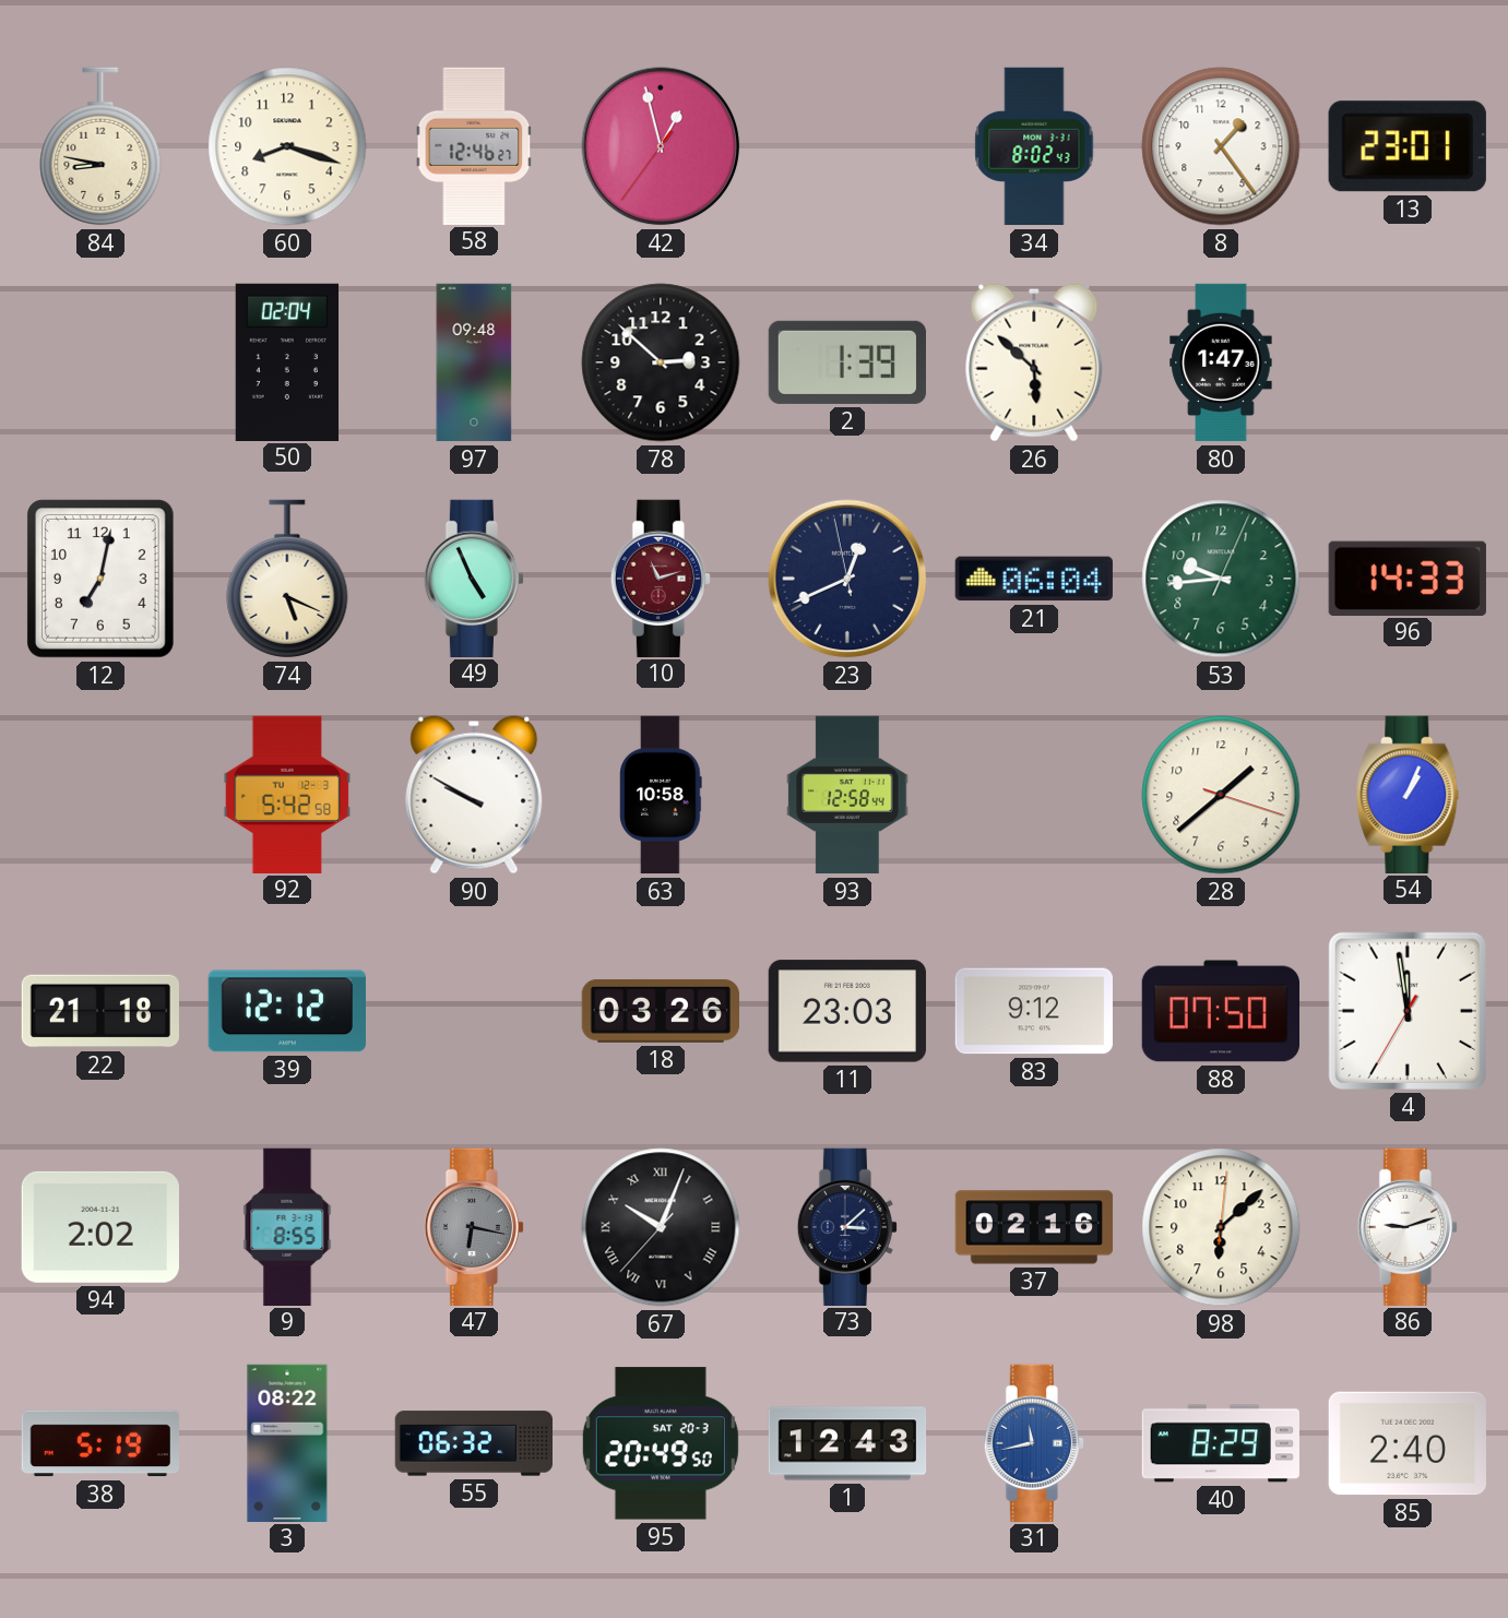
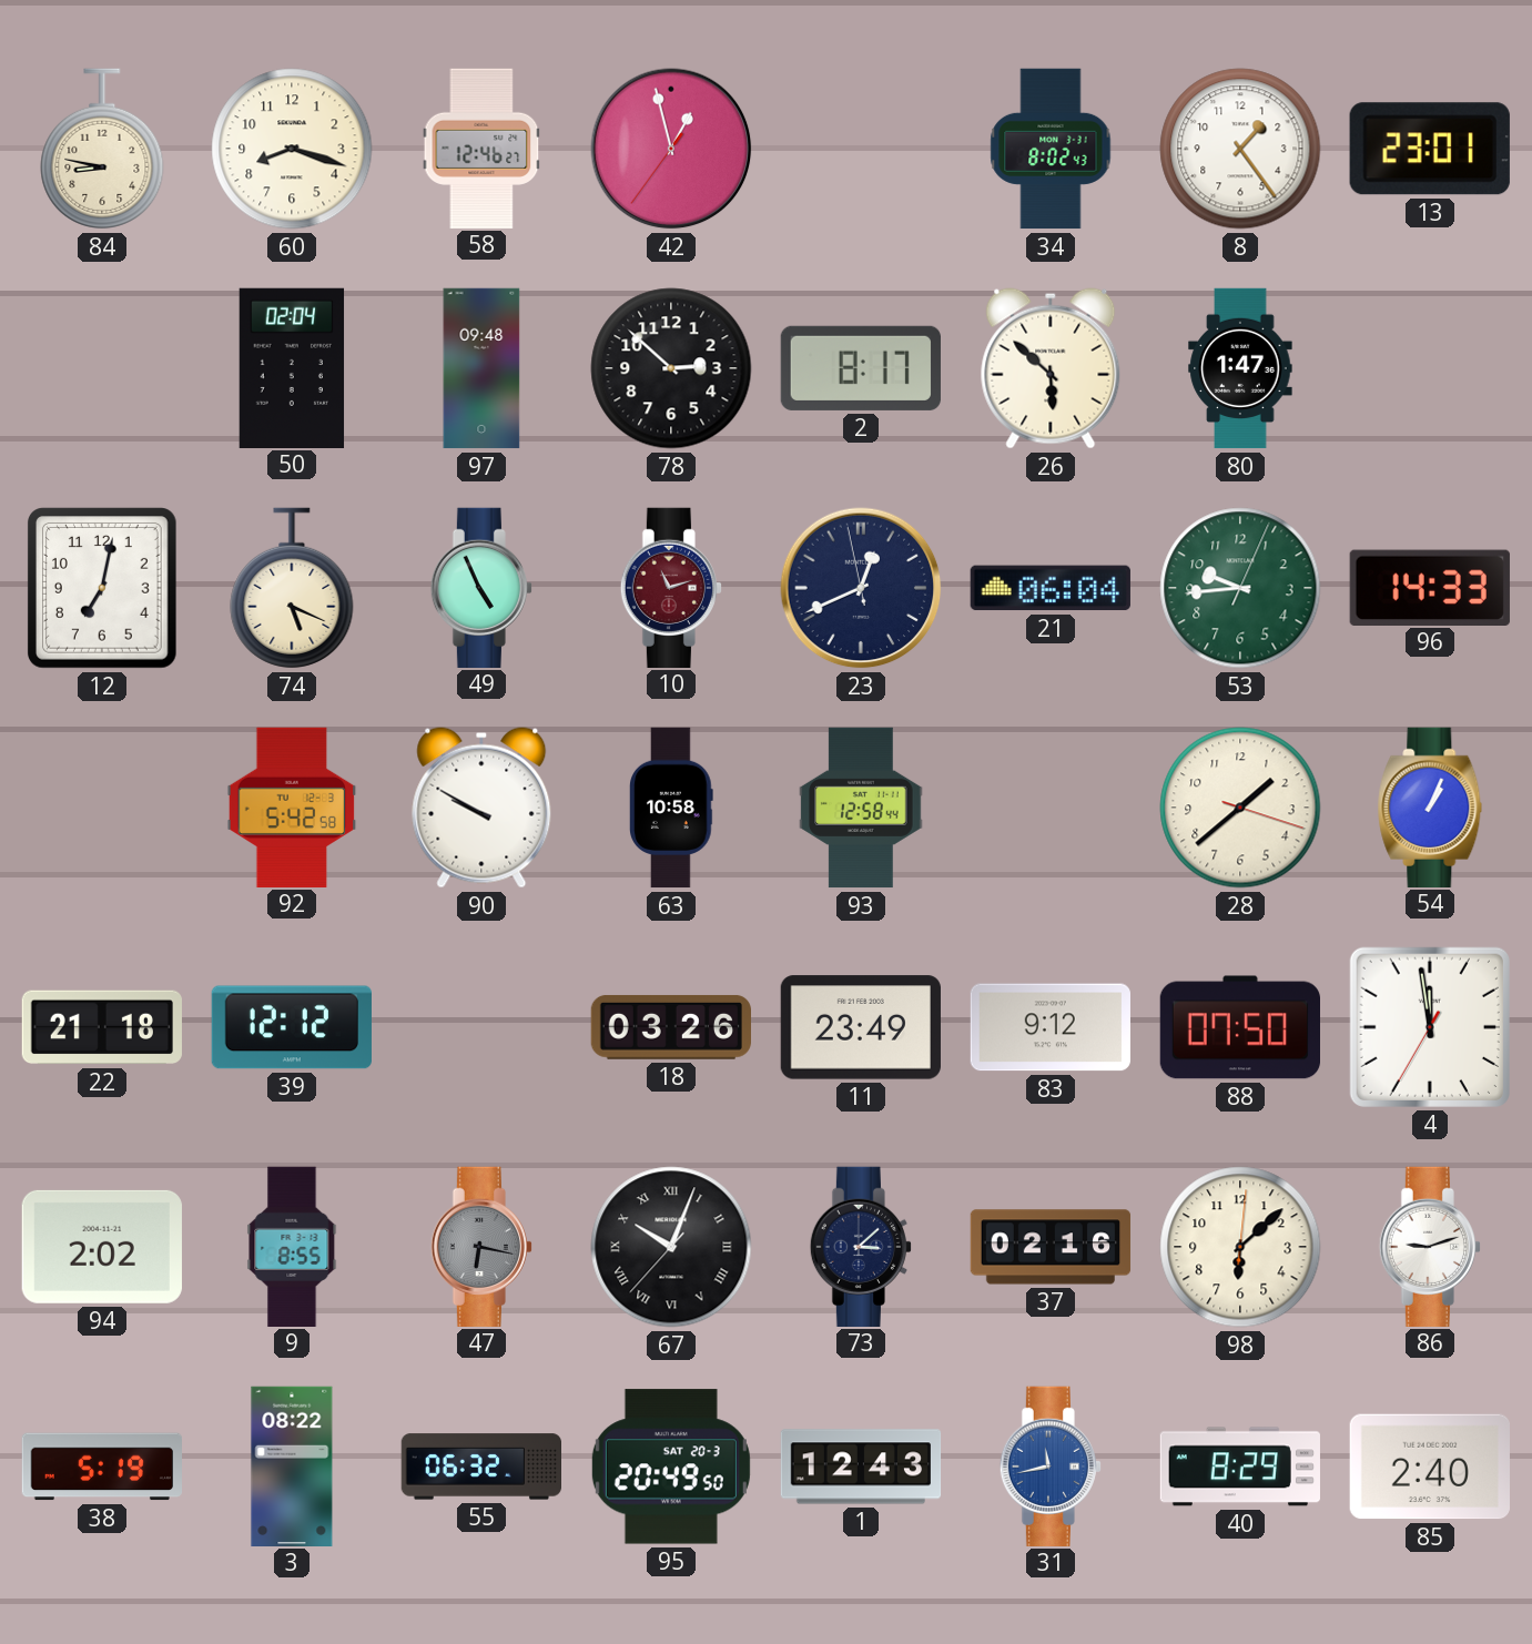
2: 1:39 -> 8:17 (861, 368)
11: 23:03 -> 23:49 (861, 1027)
